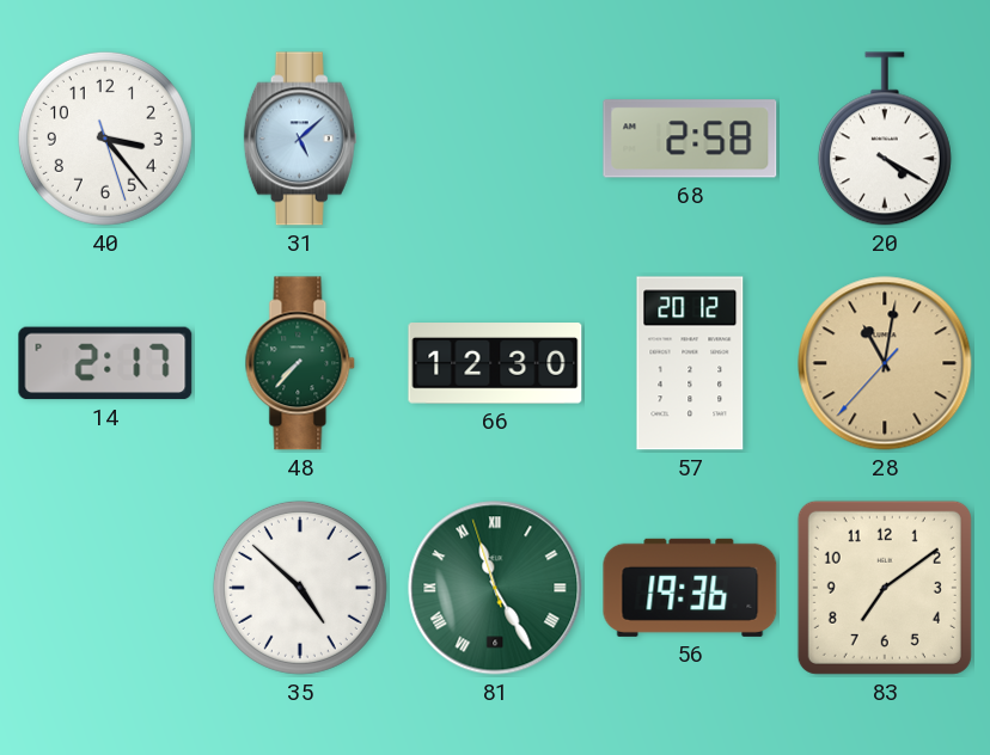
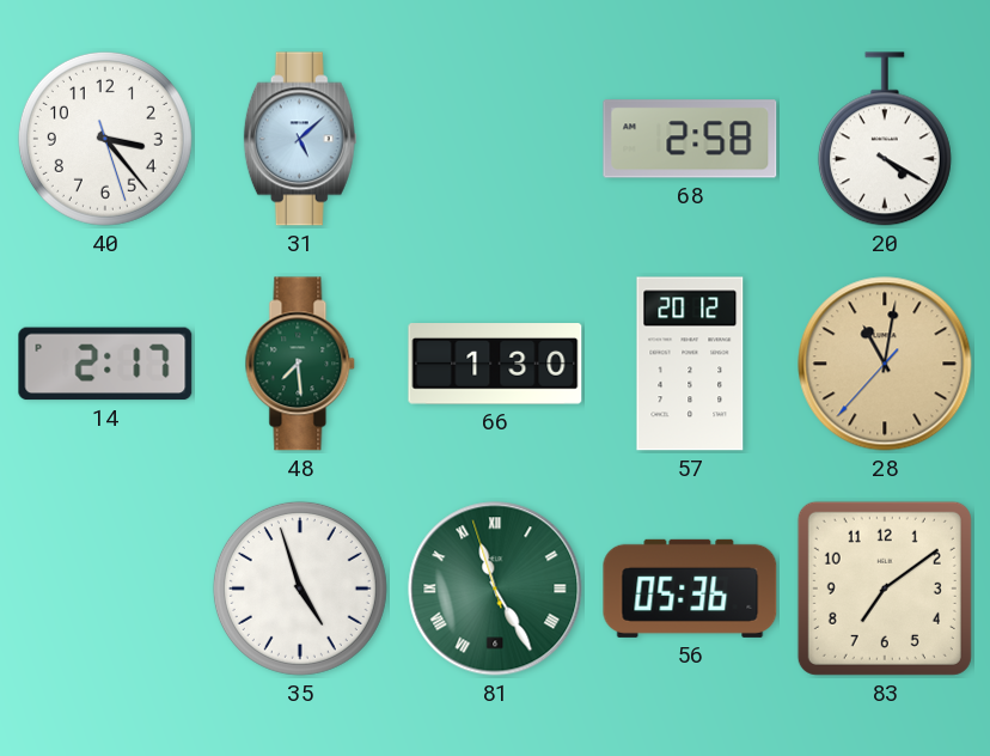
48: 7:37 -> 7:29 (300, 364)
66: 12:30 -> 1:30 (495, 364)
35: 4:52 -> 4:57 (300, 589)
56: 19:36 -> 05:36 (690, 589)
